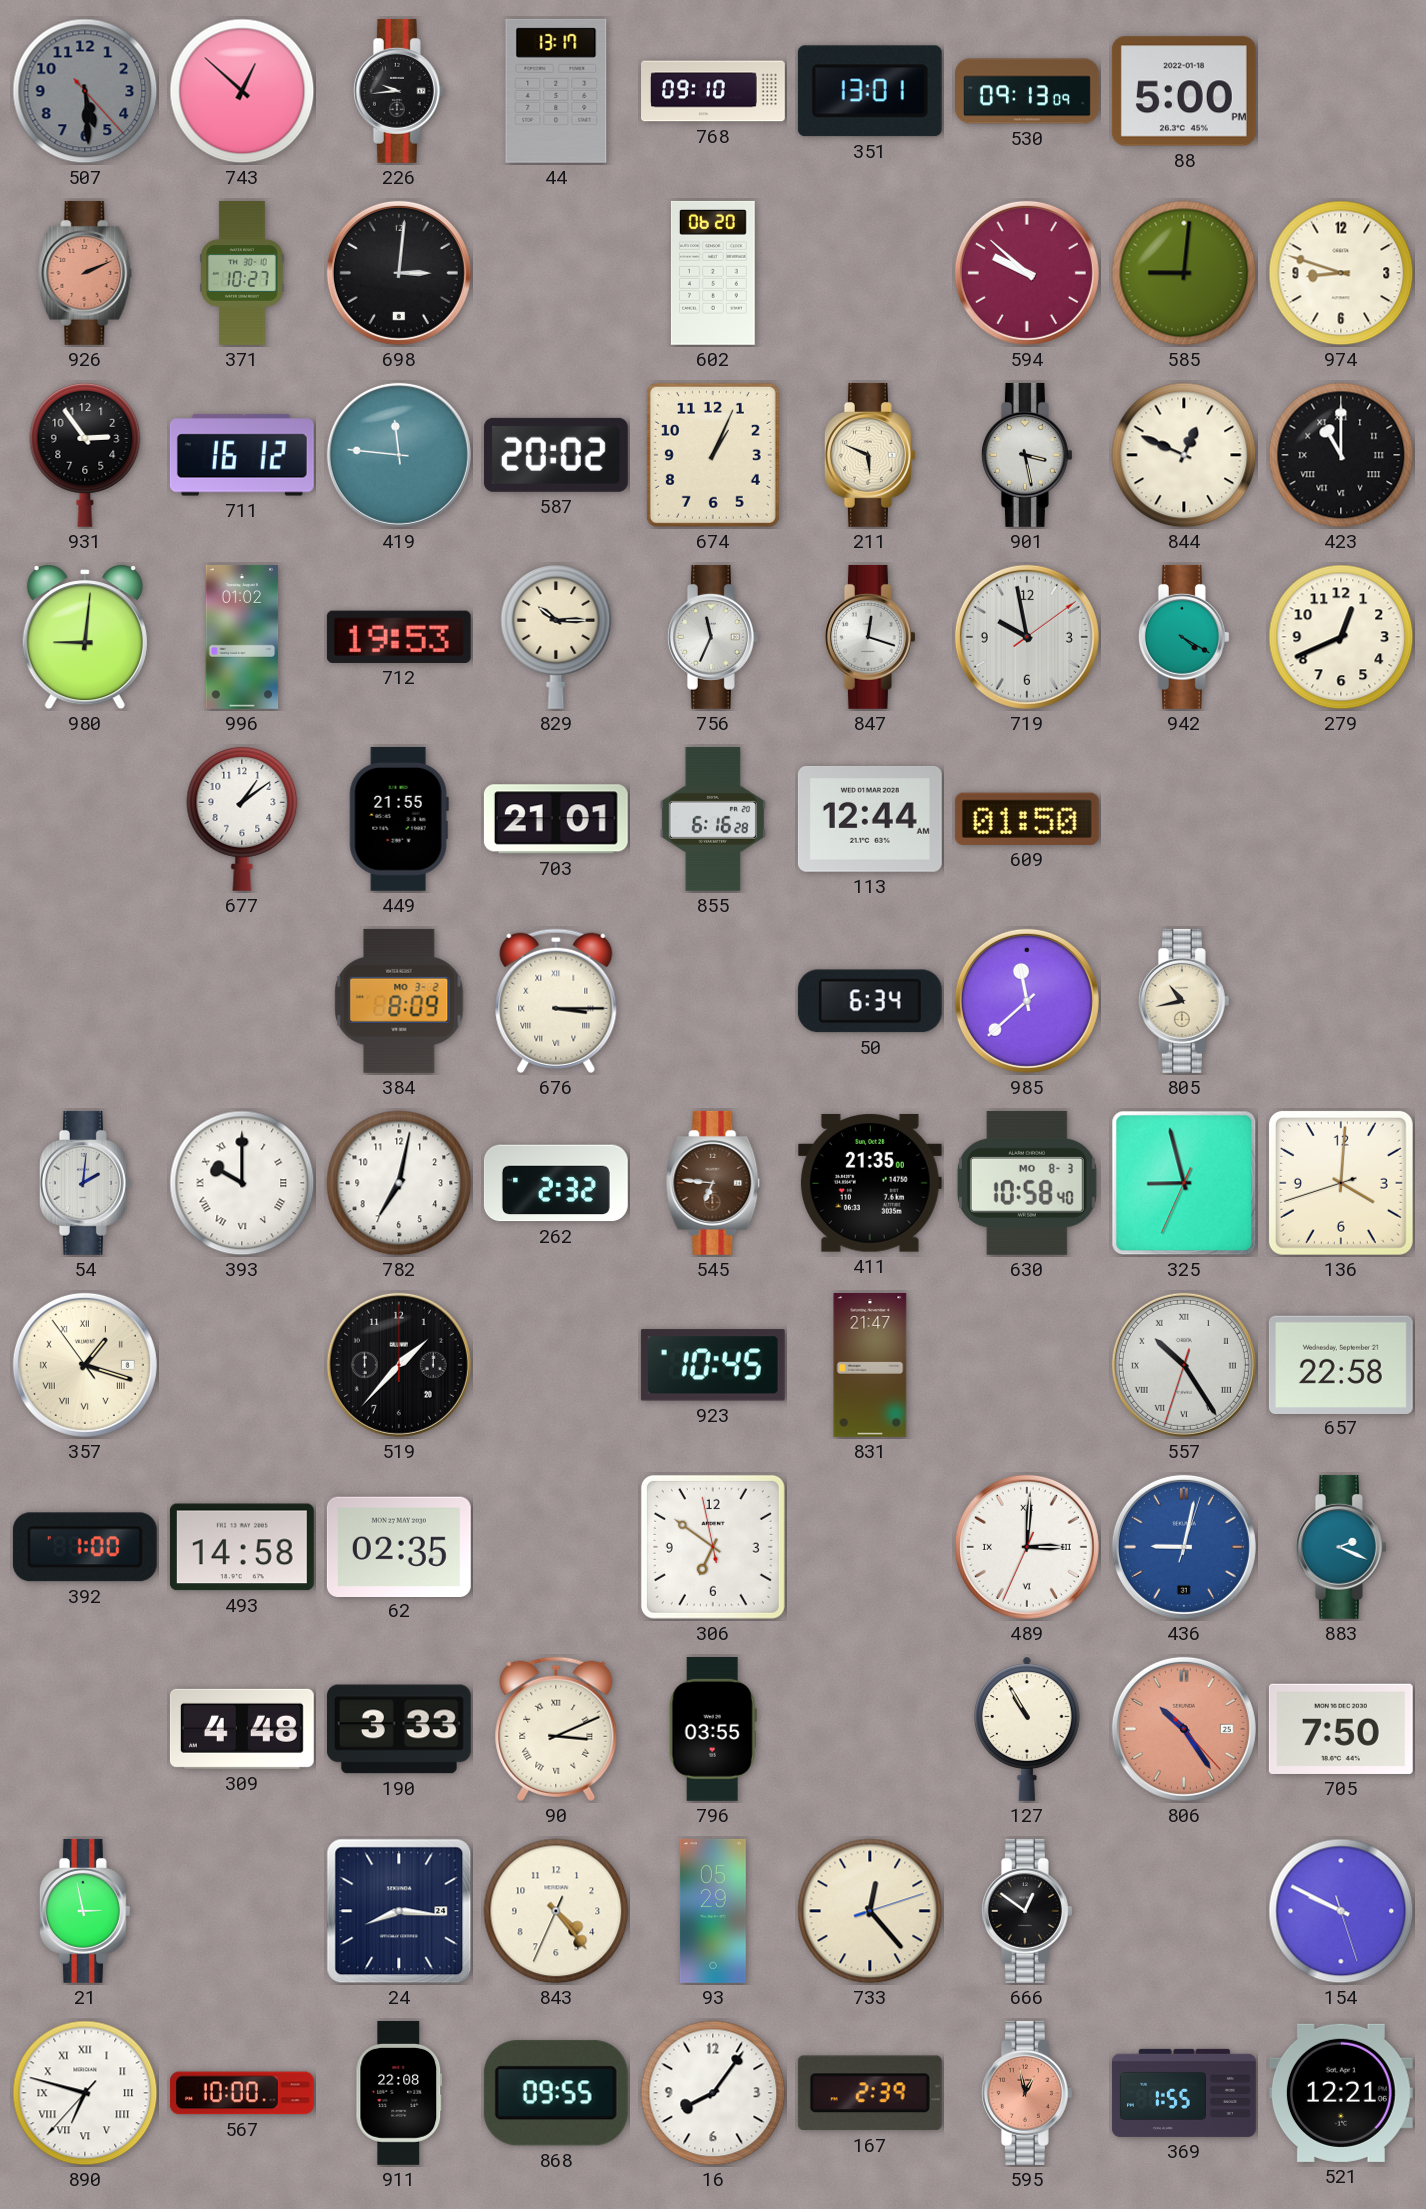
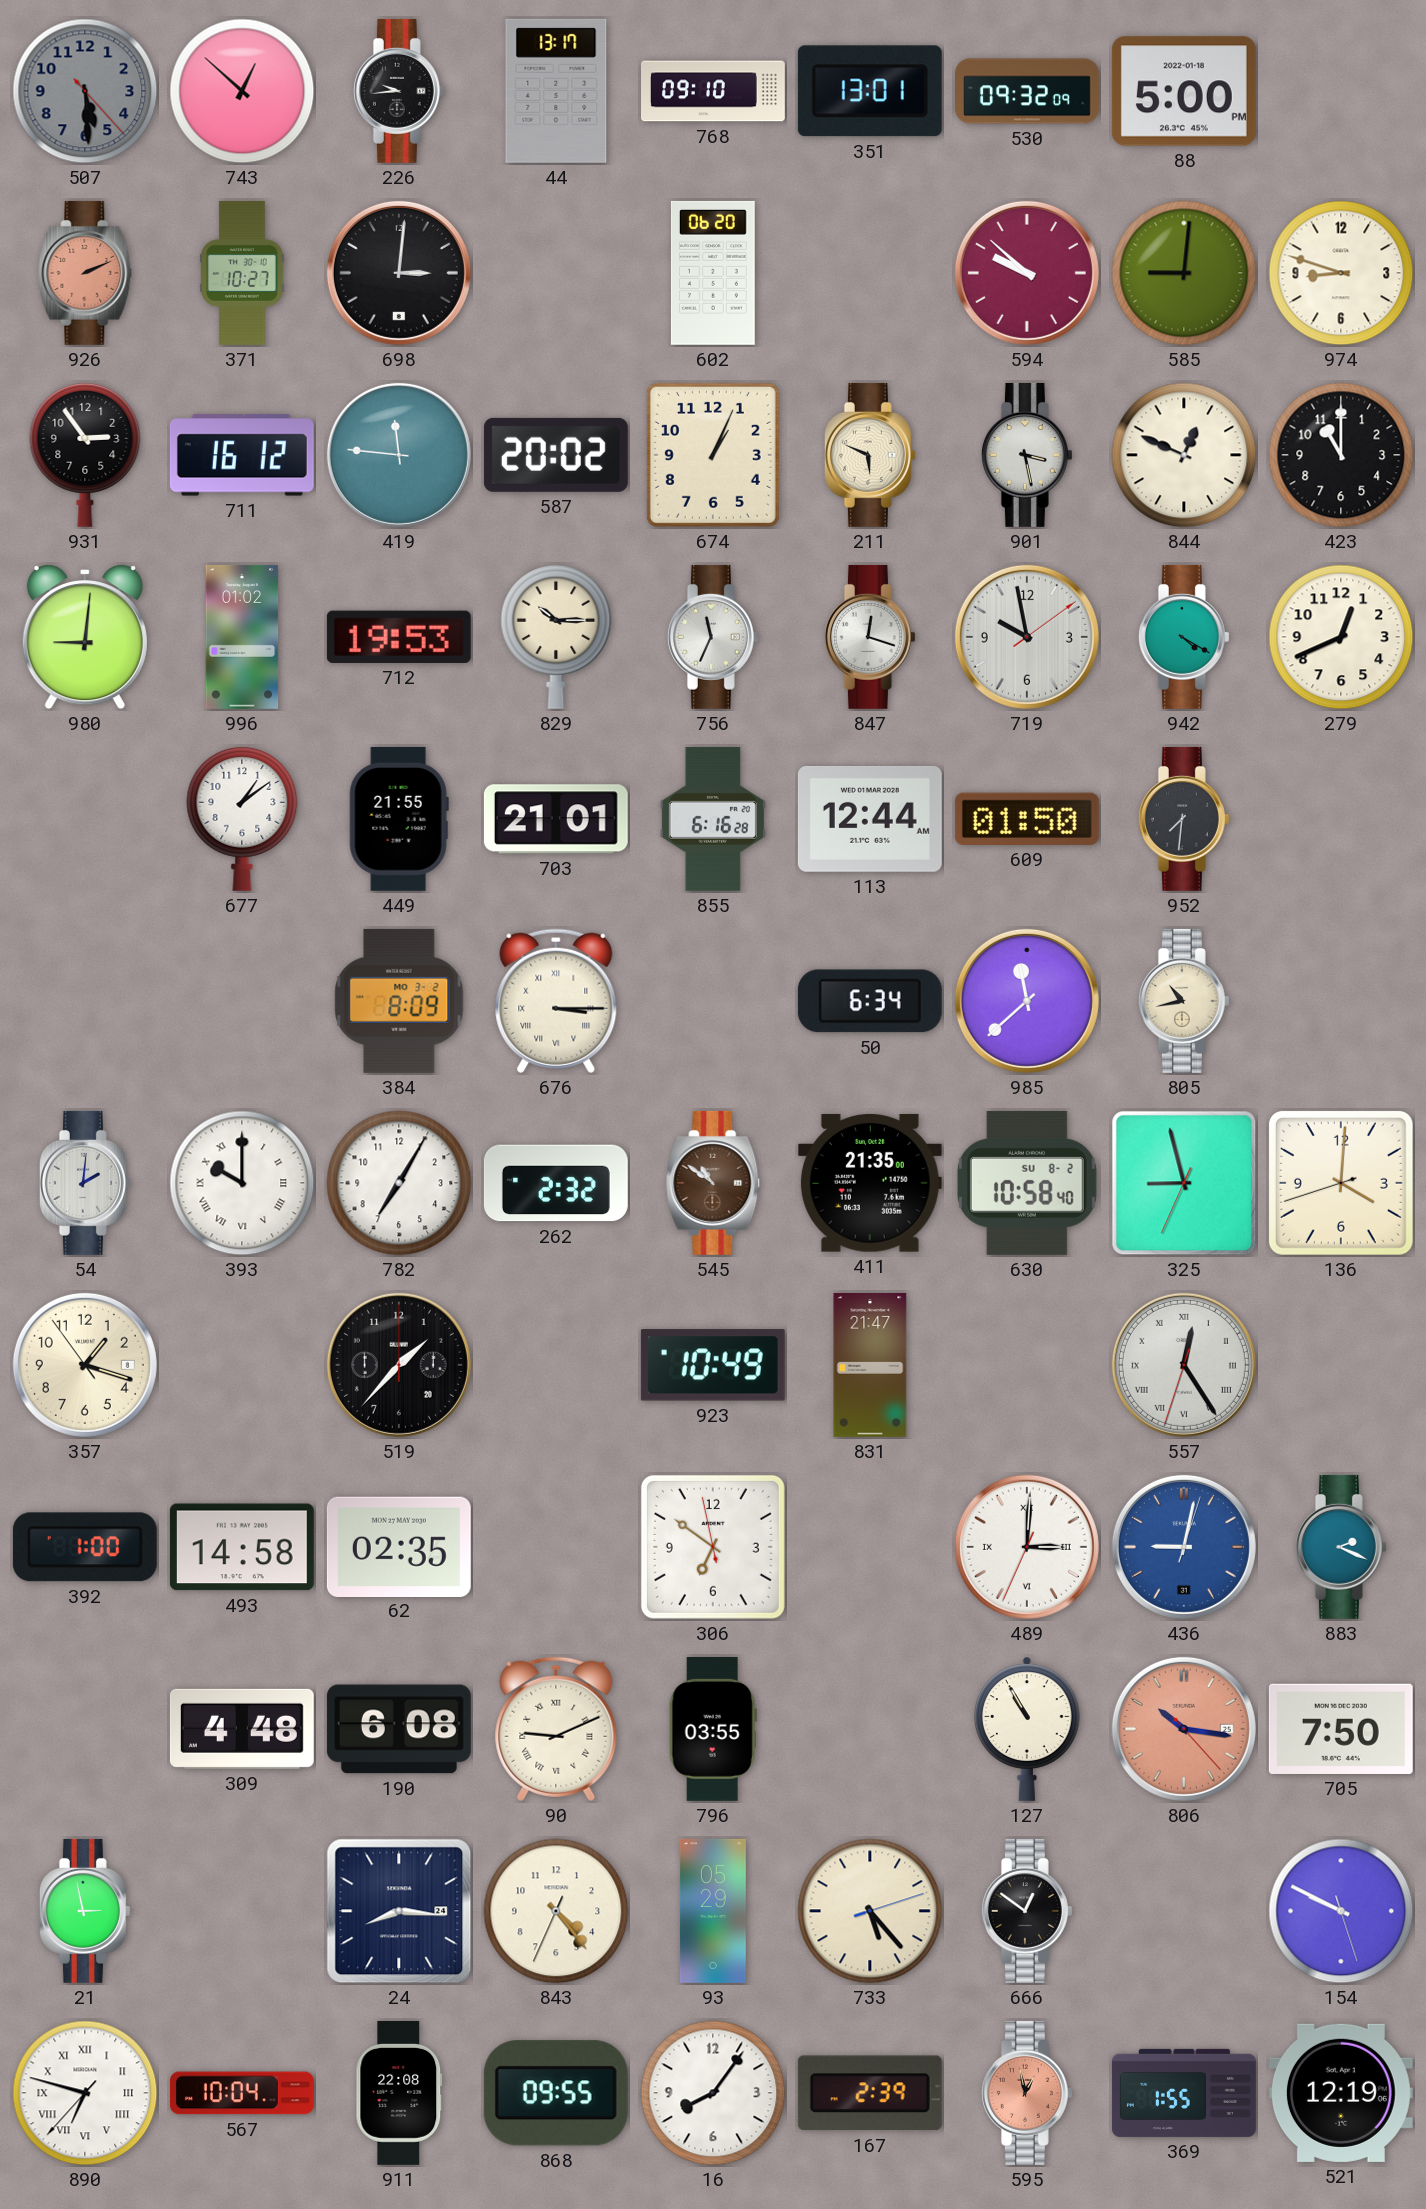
530: 09:13 -> 09:32 (1028, 91)
423 numerals: Roman -> Arabic (1341, 455)
952: none -> 7:31 (1184, 819)
782: 7:02 -> 7:05 (399, 1183)
545: 6:46 -> 10:51 (713, 1183)
630 date: MO 8-3 -> SU 8-2 (1027, 1183)
357 numerals: Roman -> Arabic (85, 1365)
923: 10:45 -> 10:49 (713, 1365)
557: 10:24 -> 12:24 (1184, 1365)
657: 22:58 -> none (1341, 1364)
190: 3:33 -> 6:08 (399, 1729)
90: 3:11 -> 9:11 (556, 1729)
806: 10:24 -> 10:16 (1184, 1729)
733: 12:23 -> 5:23 (870, 1911)
567: 10:00 -> 10:04 (242, 2093)
521: 12:21 -> 12:19 (1341, 2093)
